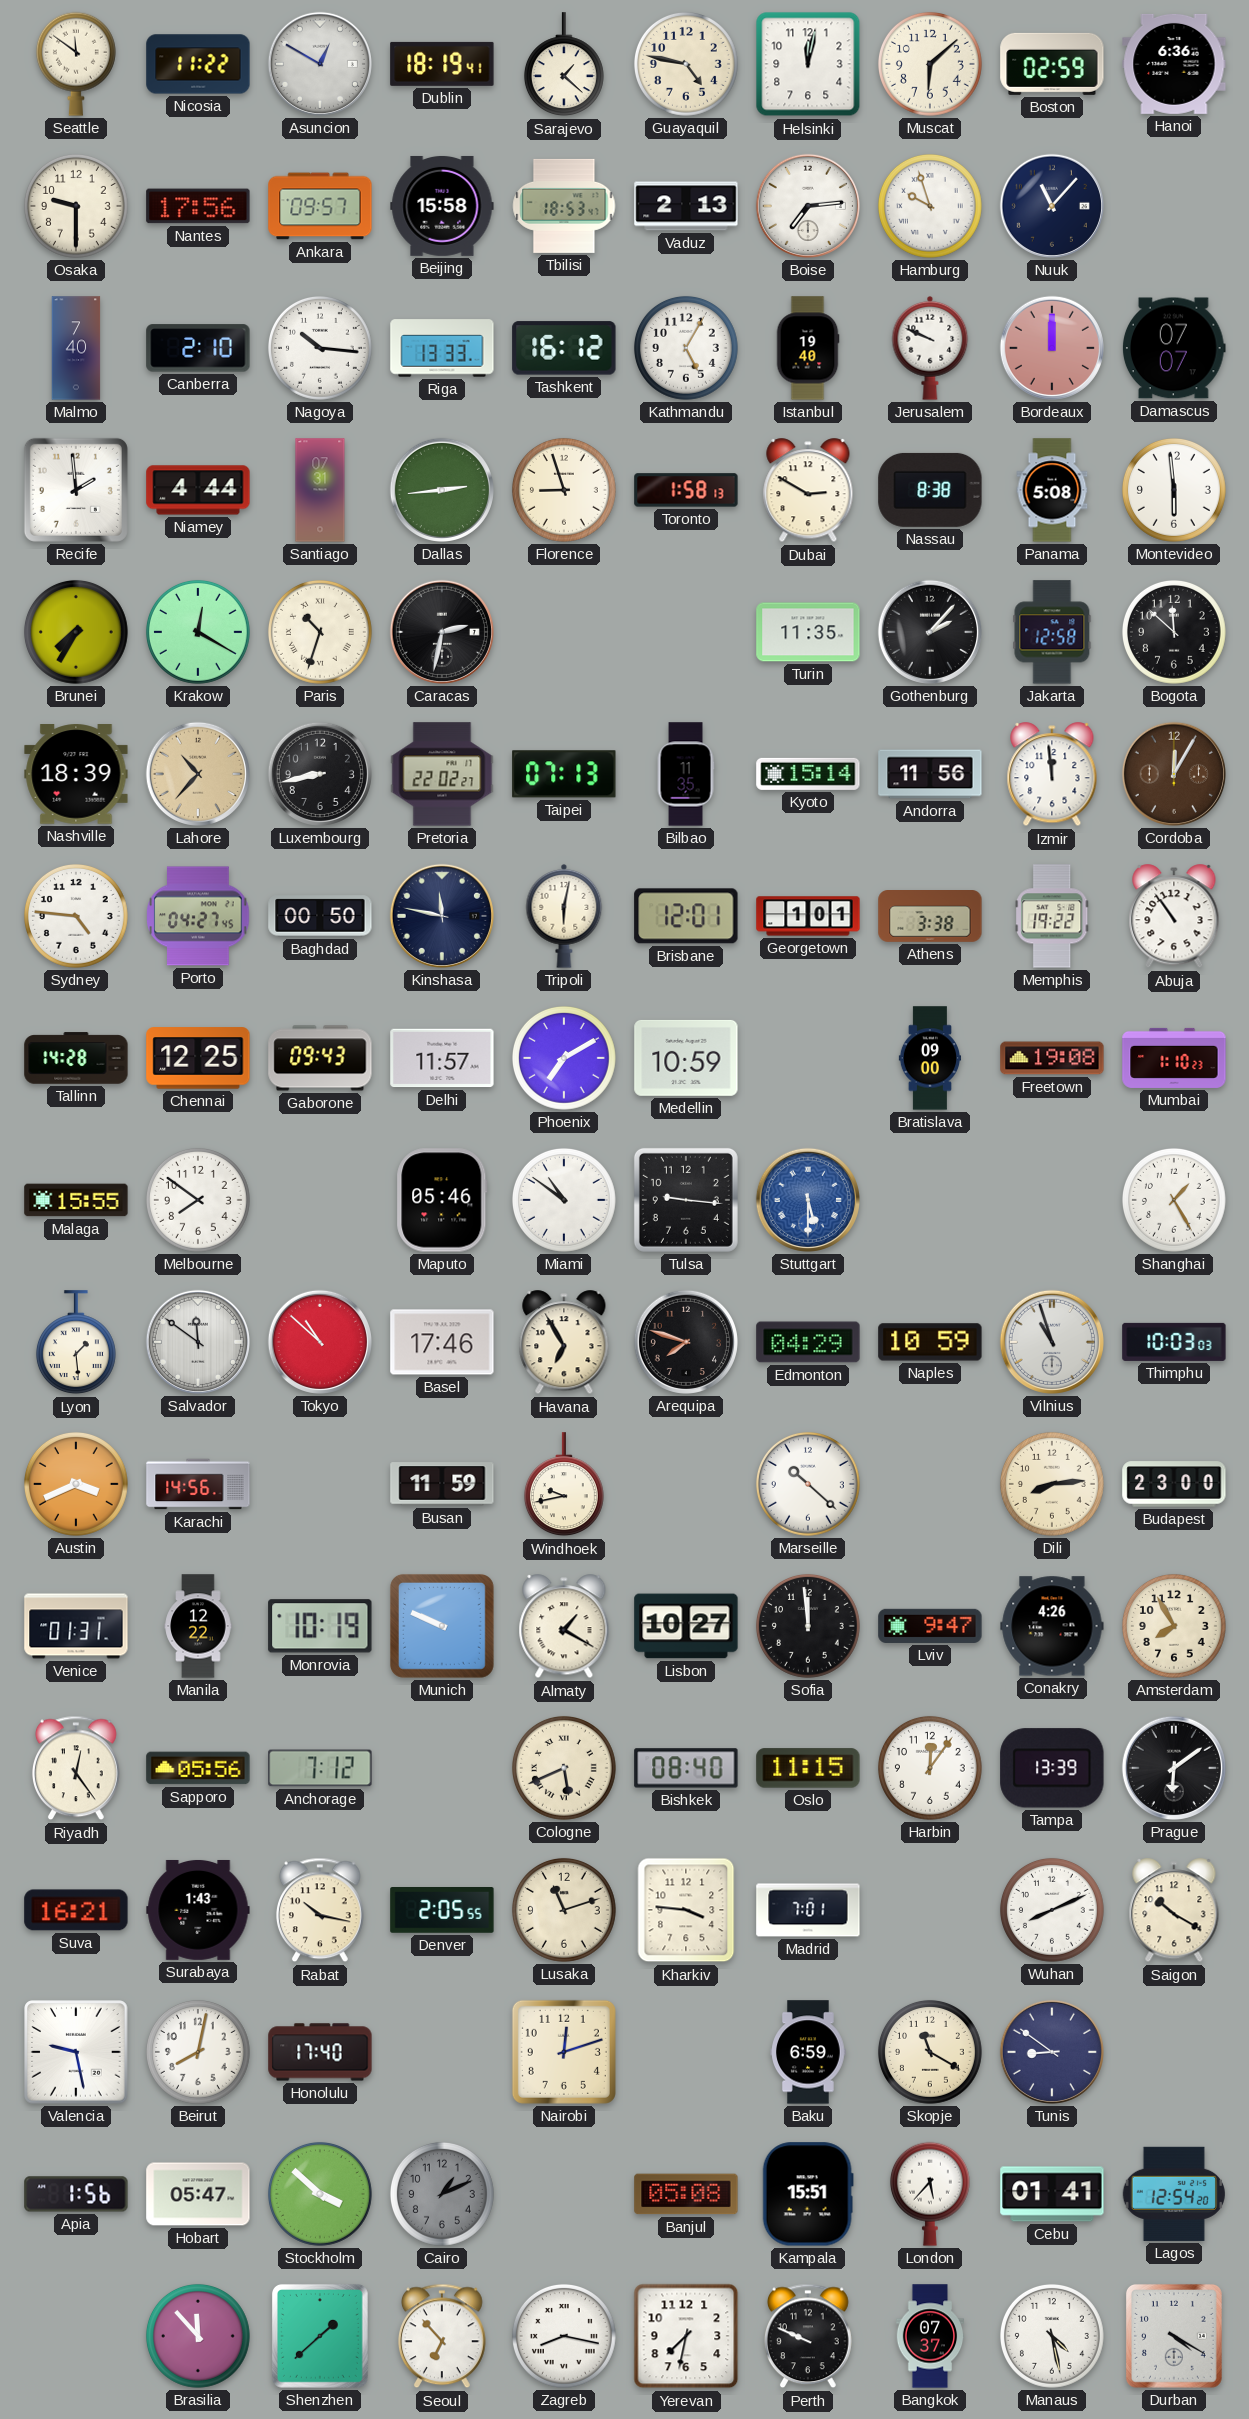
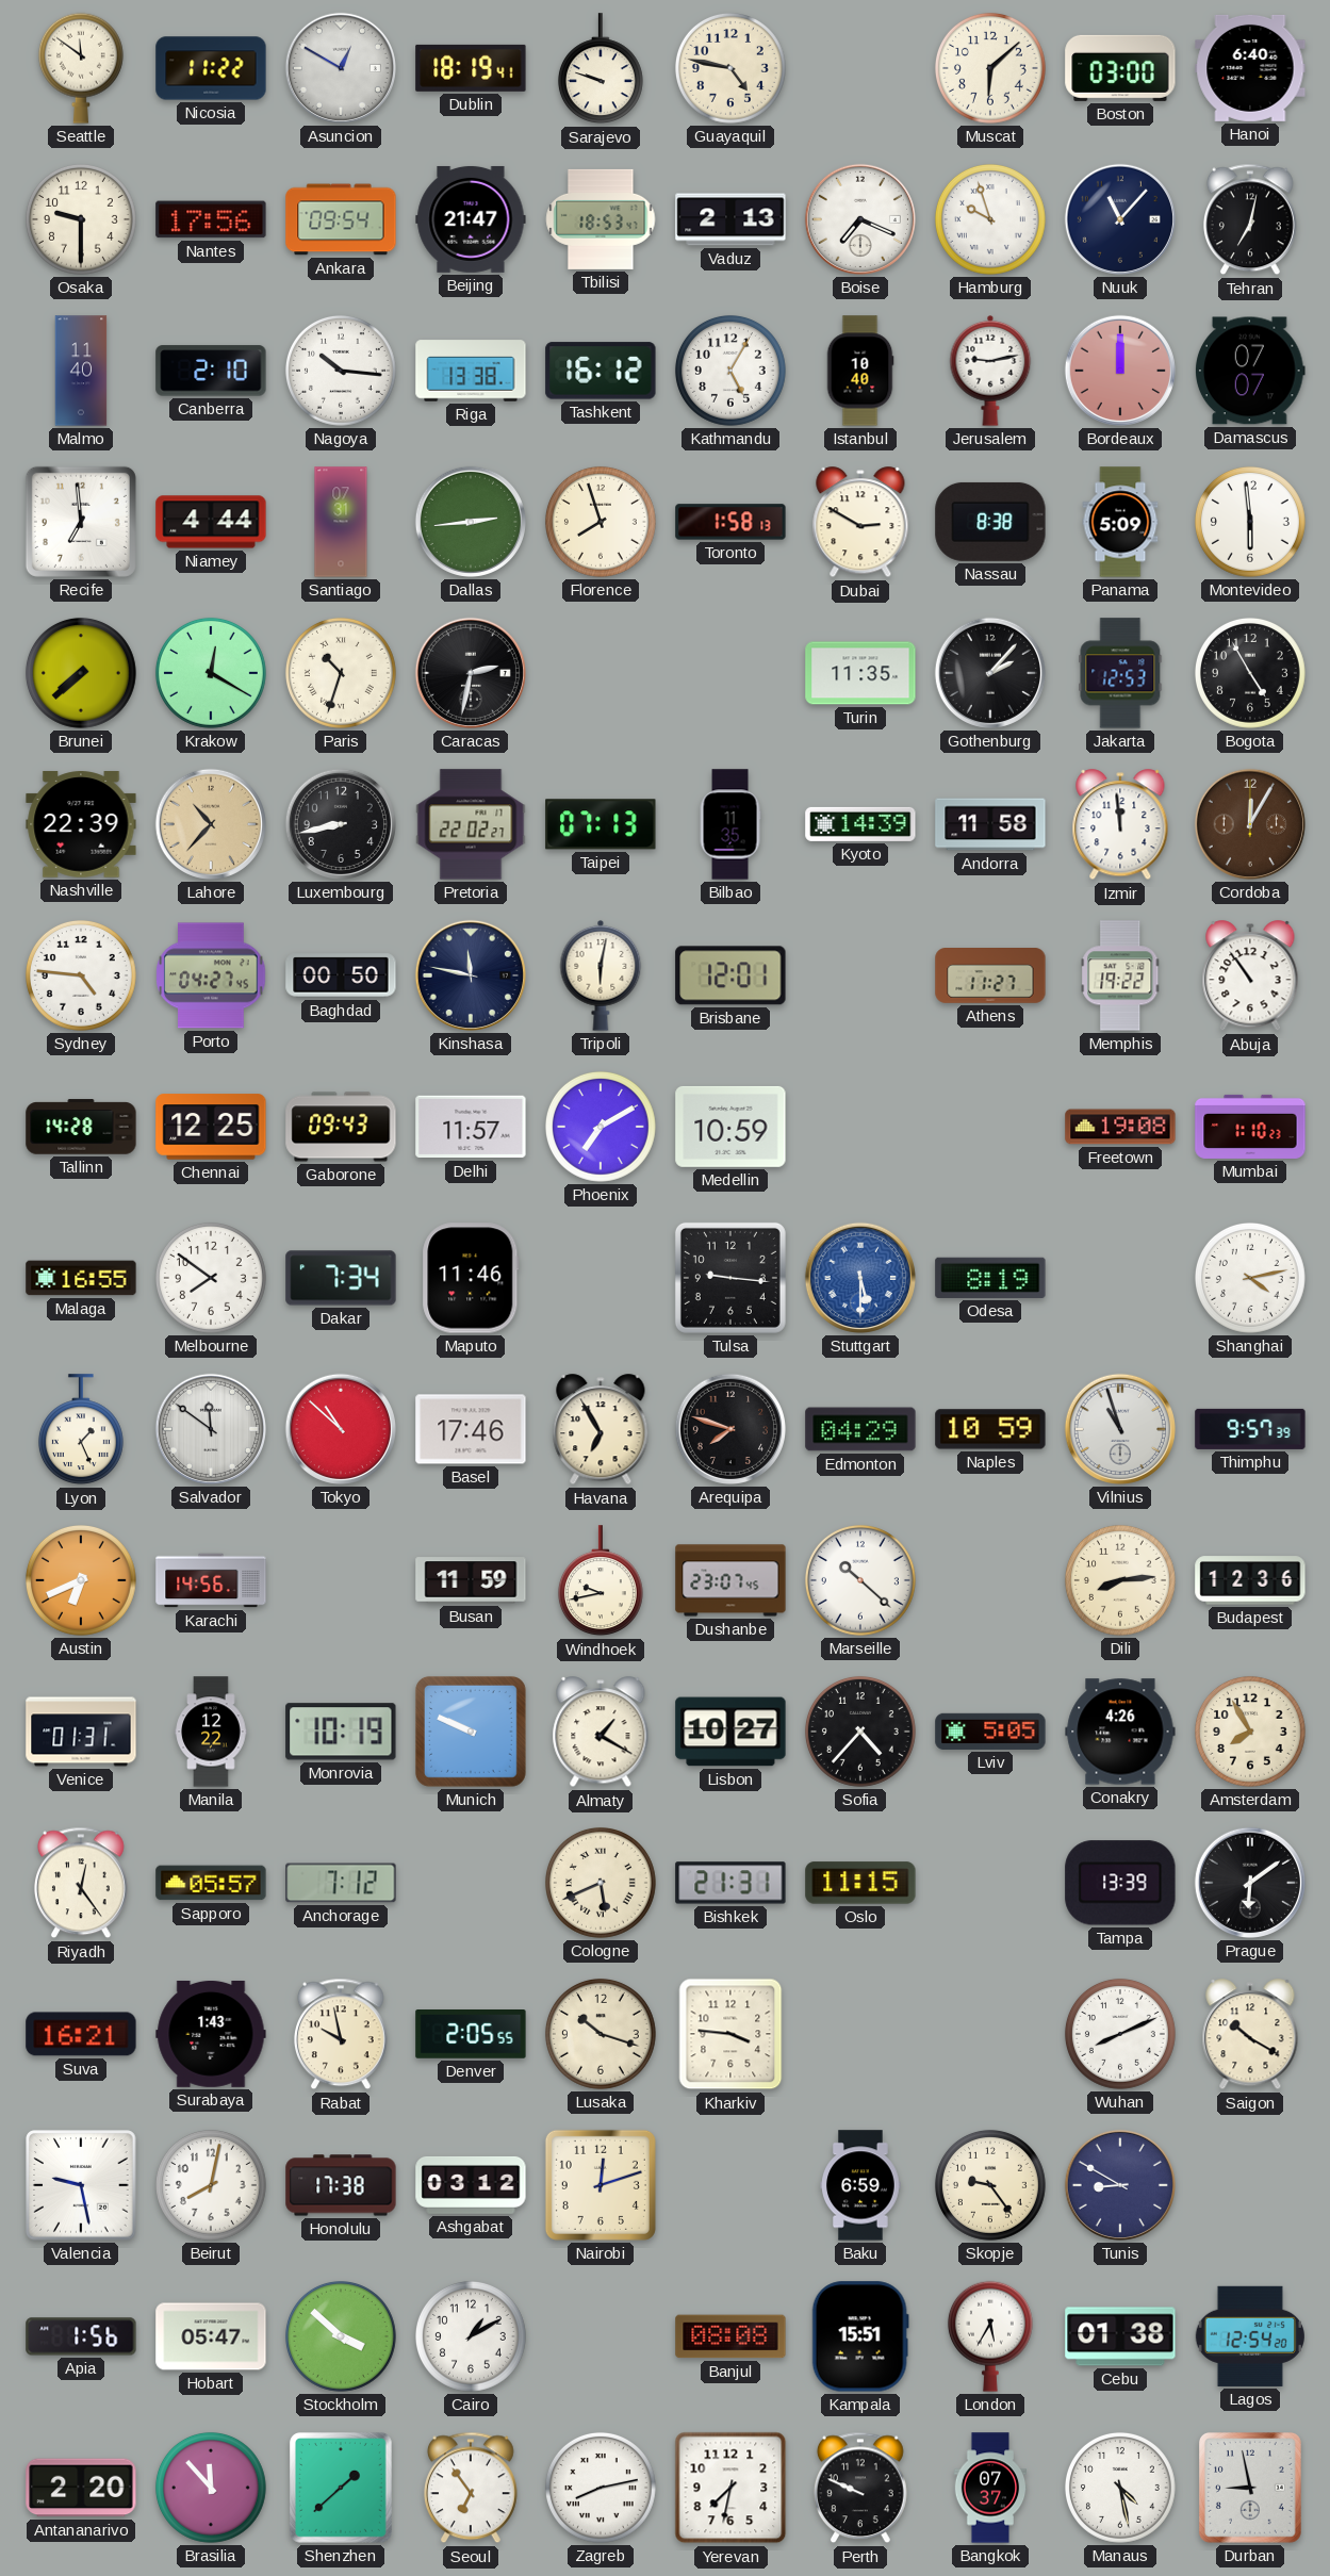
Sarajevo: 1:22 -> 9:48 (601, 69)
Helsinki: 12:02 -> none (808, 64)
Boston: 02:59 -> 03:00 (1120, 68)
Hanoi: 6:36 -> 6:40 (1250, 68)
Ankara: 09:57 -> 09:54 (341, 219)
Beijing: 15:58 -> 21:47 (471, 219)
Boise: 7:14 -> 7:19 (860, 219)
Tehran: none -> 7:02 (1250, 219)
Malmo: 7:40 -> 11:40 (81, 371)
Riga: 13:33 -> 13:38 (471, 371)
Istanbul: 19:40 -> 10:40 (860, 371)
Jerusalem: 9:49 -> 9:13 (990, 371)
Recife: 1:59 -> 6:59 (81, 522)
Florence: 8:57 -> 7:57 (601, 522)
Panama: 5:08 -> 5:09 (1120, 522)
Brunei: 7:35 -> 7:38 (81, 673)
Jakarta: 12:58 -> 12:53 (1120, 673)
Bogota: 11:52 -> 4:55 (1250, 673)
Nashville: 18:39 -> 22:39 (81, 824)
Kyoto: 15:14 -> 14:39 (860, 824)
Andorra: 11:56 -> 11:58 (990, 824)
Georgetown: 1:01 -> none (808, 916)
Athens: 3:38 -> 11:27 (990, 977)
Bratislava: 09:00 -> none (929, 1058)
Malaga: 15:55 -> 16:55 (81, 1278)
Dakar: none -> 7:34 (341, 1278)
Maputo: 05:46 -> 11:46 (471, 1278)
Miami: 10:51 -> none (564, 1200)
Odesa: none -> 8:19 (990, 1278)
Shanghai: 1:25 -> 4:13 (1250, 1278)
Lyon: 1:29 -> 1:26 (81, 1430)
Thimphu: 10:03 -> 9:57 (1250, 1429)
Austin: 3:41 -> 6:41 (81, 1580)
Dushanbe: none -> 23:07 (730, 1580)
Budapest: 23:00 -> 12:36 (1250, 1580)
Sofia: 11:59 -> 4:37 (860, 1732)
Lviv: 9:47 -> 5:05 (990, 1732)
Sapporo: 05:56 -> 05:57 (211, 1883)
Bishkek: 08:40 -> 21:31 (730, 1883)
Harbin: 12:06 -> none (930, 1768)
Rabat: 10:17 -> 9:58 (341, 2034)
Lusaka: 11:12 -> 10:18 (601, 2034)
Madrid: 7:01 -> none (808, 1910)
Honolulu: 17:40 -> 17:38 (341, 2185)
Ashgabat: none -> 03:12 (471, 2185)
Skopje: 11:20 -> 9:24 (990, 2185)
Tunis: 8:51 -> 8:50 (1120, 2185)
Cairo: 1:11 -> 1:10 (471, 2336)
Cairo dial: grey -> white (471, 2336)
Banjul: 05:08 -> 08:08 (730, 2336)
London: 5:37 -> 5:35 (990, 2336)
Cebu: 01:41 -> 01:38 (1120, 2336)
Antananarivo: none -> 2:20 (81, 2488)
Seoul: 6:53 -> 6:54 (471, 2488)
Zagreb: 8:17 -> 8:13 (601, 2488)
Durban: 4:20 -> 8:58 (1250, 2488)
